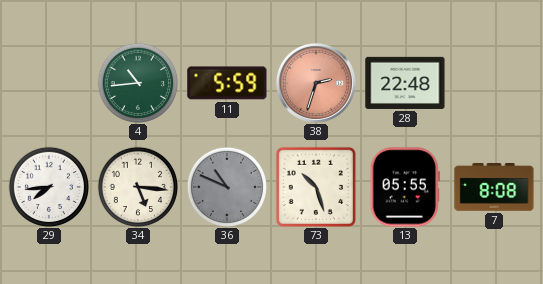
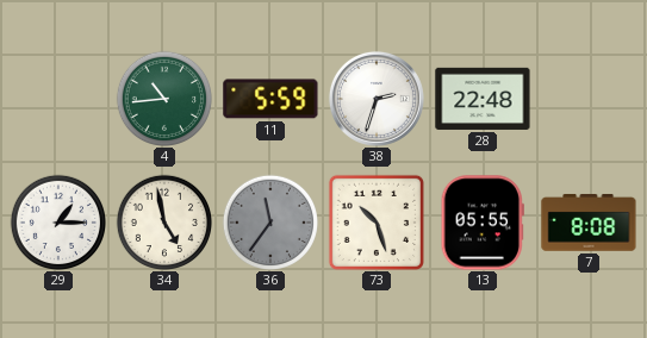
38 dial: salmon -> white (377, 99)
29: 7:44 -> 1:15 (57, 221)
34: 5:16 -> 4:58 (163, 221)
36: 10:49 -> 11:36 (269, 221)
